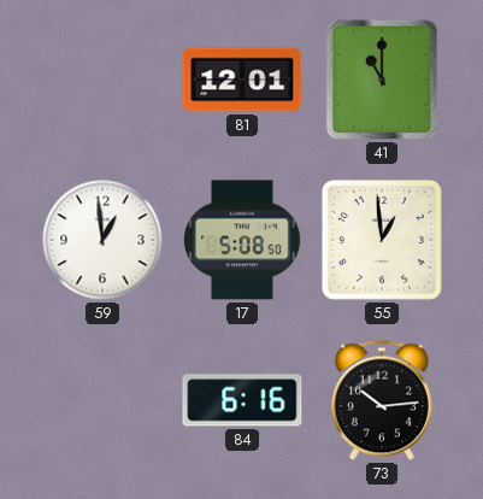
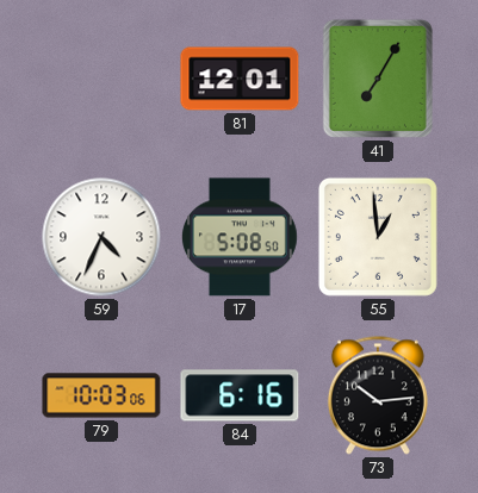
41: 11:00 -> 7:05 (378, 79)
59: 12:59 -> 4:34 (101, 237)
79: none -> 10:03 (101, 395)
